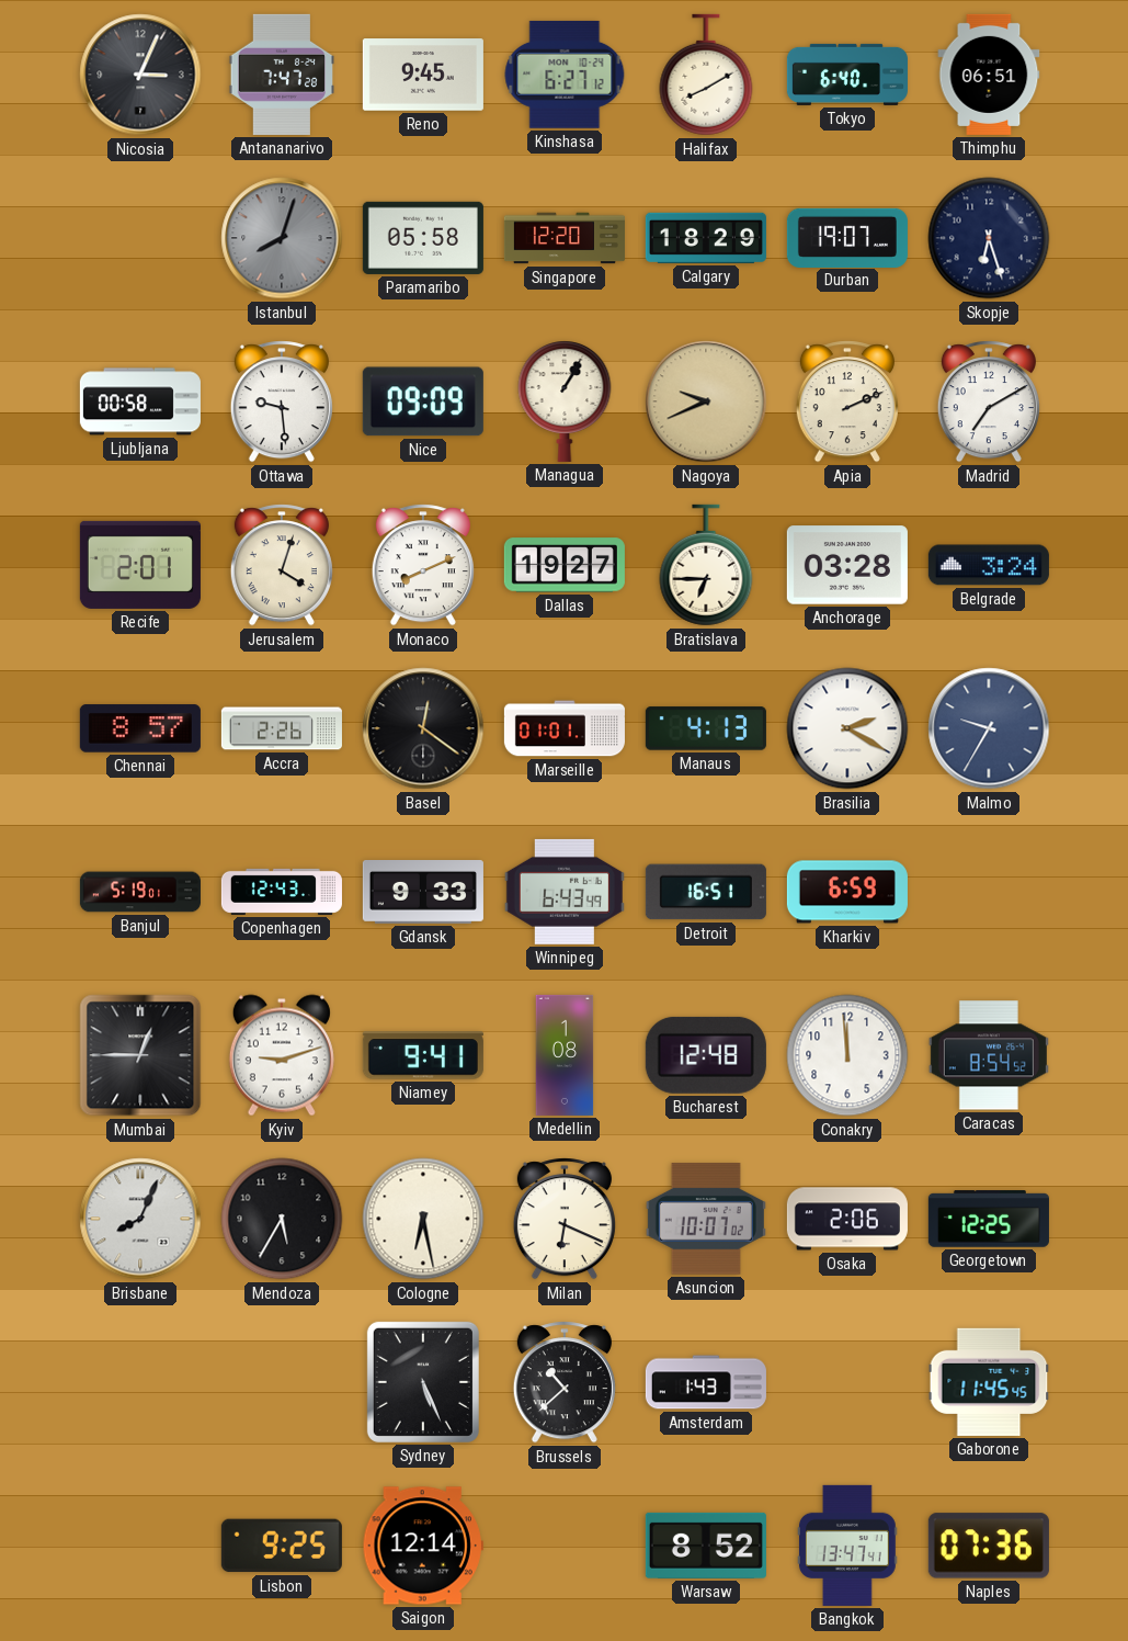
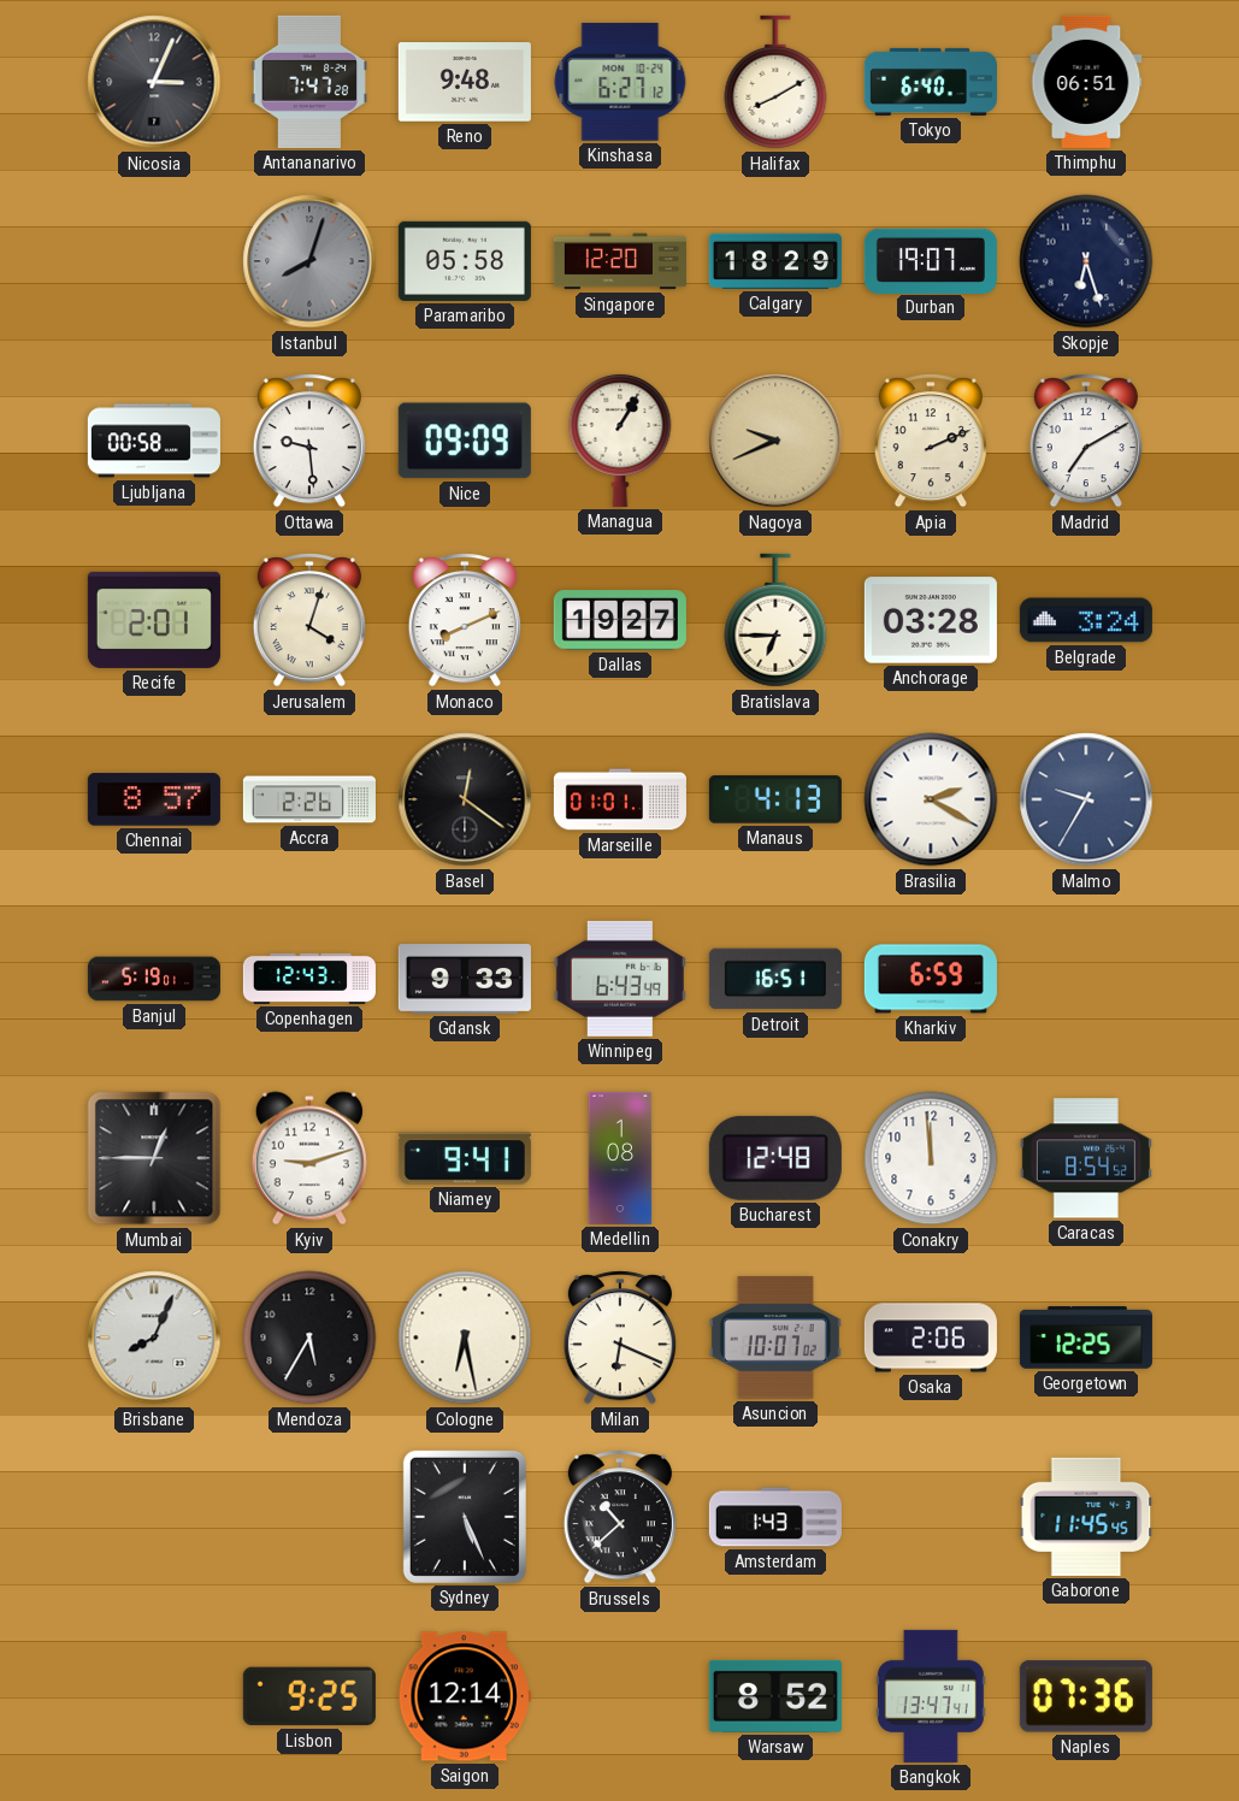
Reno: 9:45 -> 9:48 (465, 82)
